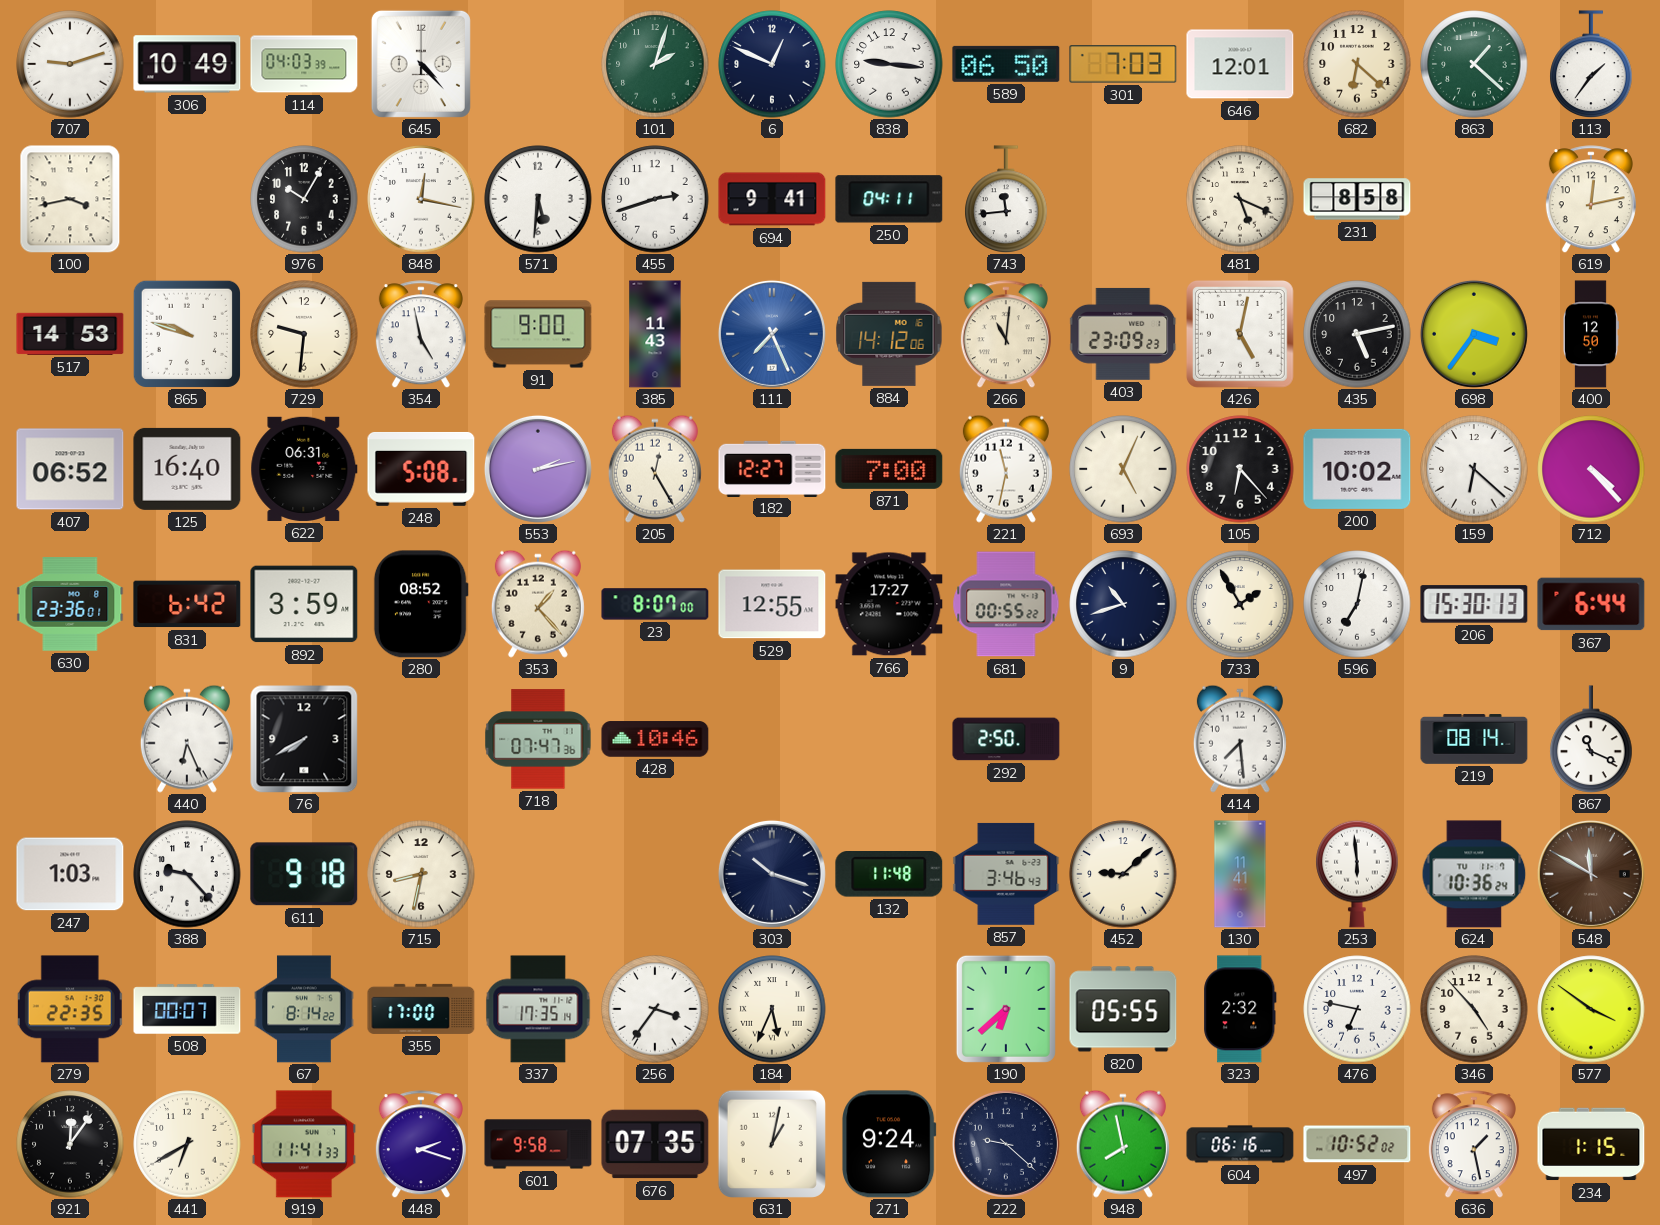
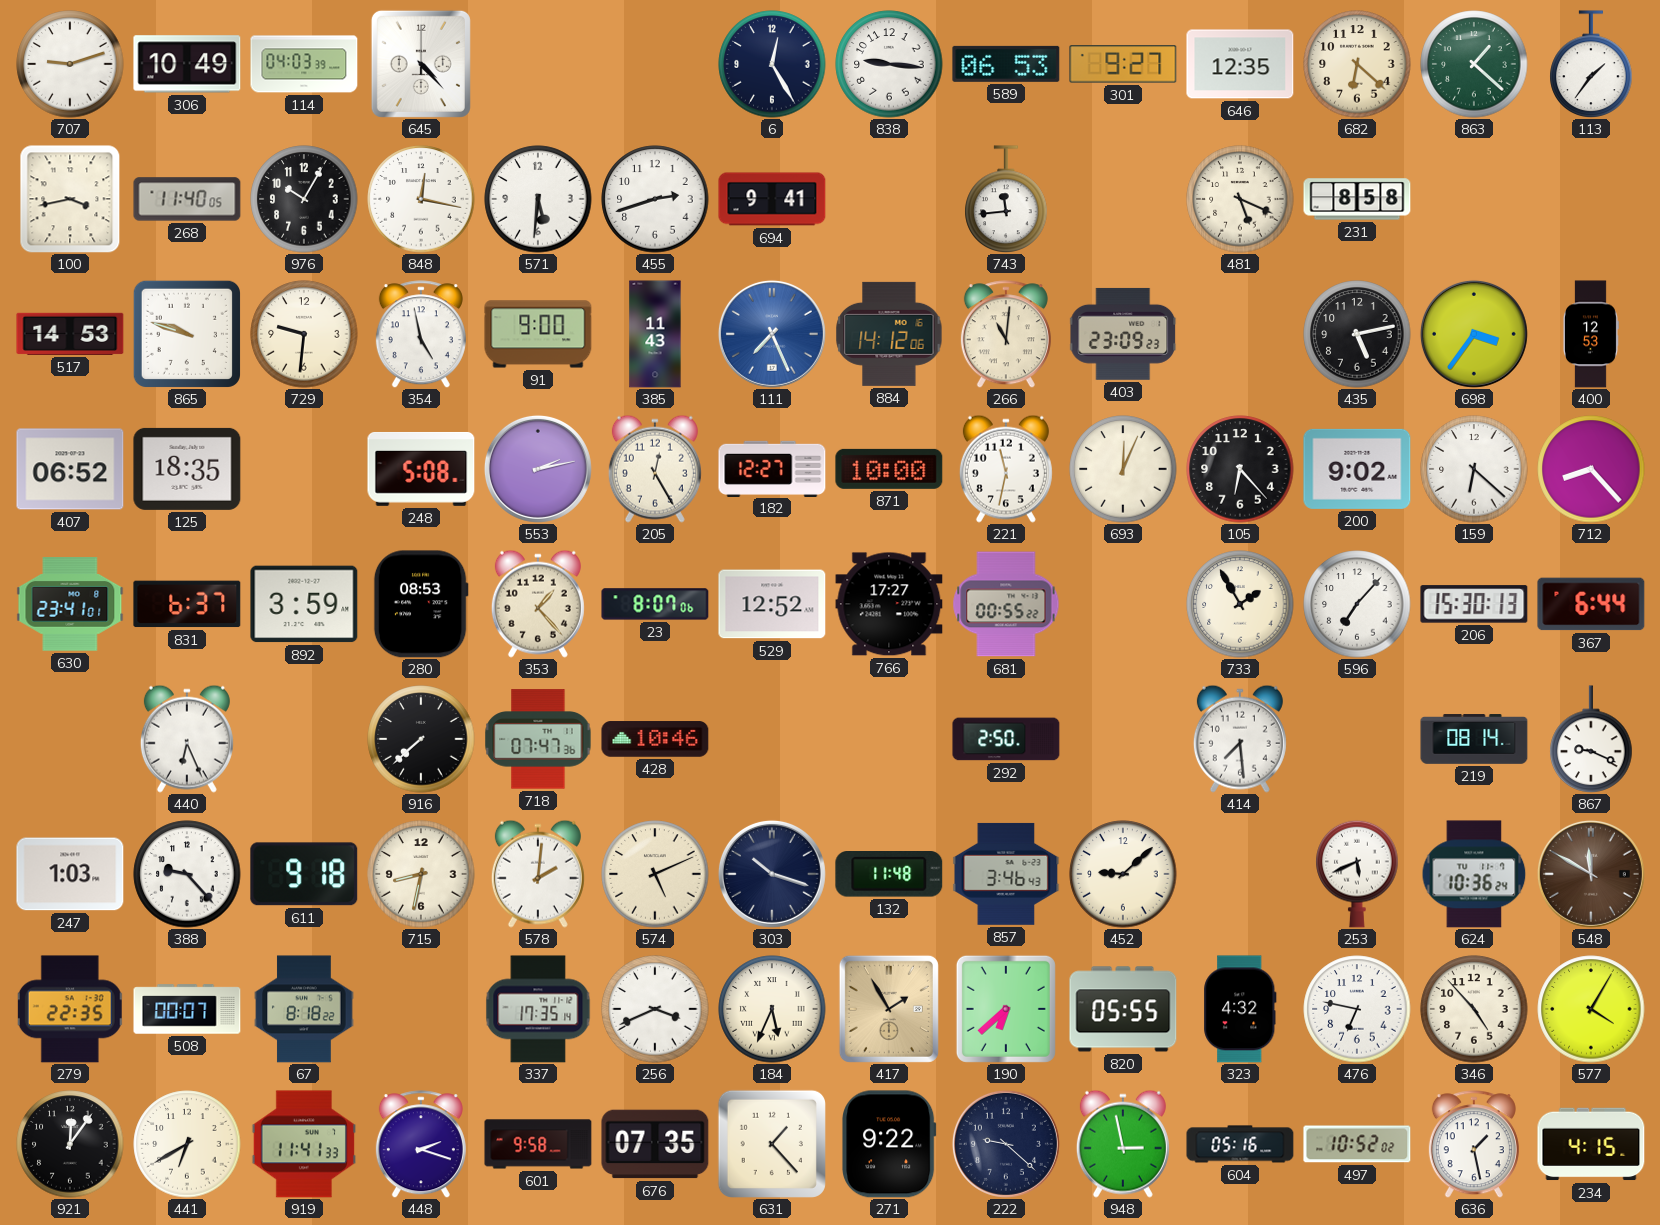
101: 2:03 -> none (655, 64)
6: 12:49 -> 12:25 (772, 64)
589: 06:50 -> 06:53 (1006, 64)
301: 7:03 -> 9:27 (1123, 64)
646: 12:01 -> 12:35 (1240, 64)
268: none -> 11:40 (187, 199)
250: 04:11 -> none (889, 199)
619: 12:13 -> none (1591, 199)
426: 5:02 -> none (1240, 334)
400: 12:50 -> 12:53 (1590, 334)
125: 16:40 -> 18:35 (187, 469)
622: 06:31 -> none (304, 469)
871: 7:00 -> 10:00 (889, 469)
693: 5:04 -> 12:04 (1123, 469)
200: 10:02 -> 9:02 (1357, 469)
712: 4:23 -> 8:23 (1591, 469)
630: 23:36 -> 23:41 (70, 604)
831: 6:42 -> 6:37 (187, 604)
280: 08:52 -> 08:53 (421, 604)
23: 8:07:00 -> 8:07:06 (655, 604)
529: 12:55 -> 12:52 (772, 604)
9: 10:42 -> none (1123, 604)
596: 7:02 -> 7:07 (1357, 604)
76: 7:40 -> none (304, 739)
916: none -> 7:38 (421, 739)
867: 11:19 -> 9:19 (1591, 739)
578: none -> 2:01 (538, 874)
574: none -> 5:11 (655, 874)
130: 11:41 -> none (1240, 874)
253: 5:59 -> 5:41 (1357, 874)
67: 8:14 -> 8:18 (304, 1009)
355: 17:00 -> none (421, 1009)
256: 3:36 -> 3:41 (655, 1009)
417: none -> 1:55 (889, 1009)
323: 2:32 -> 4:32 (1240, 1009)
577: 3:51 -> 4:05 (1591, 1009)
631: 1:02 -> 1:23 (772, 1144)
271: 9:24 -> 9:22 (890, 1144)
948: 7:58 -> 2:58 (1123, 1144)
604: 06:16 -> 05:16 (1240, 1144)
234: 1:15 -> 4:15 (1591, 1144)
